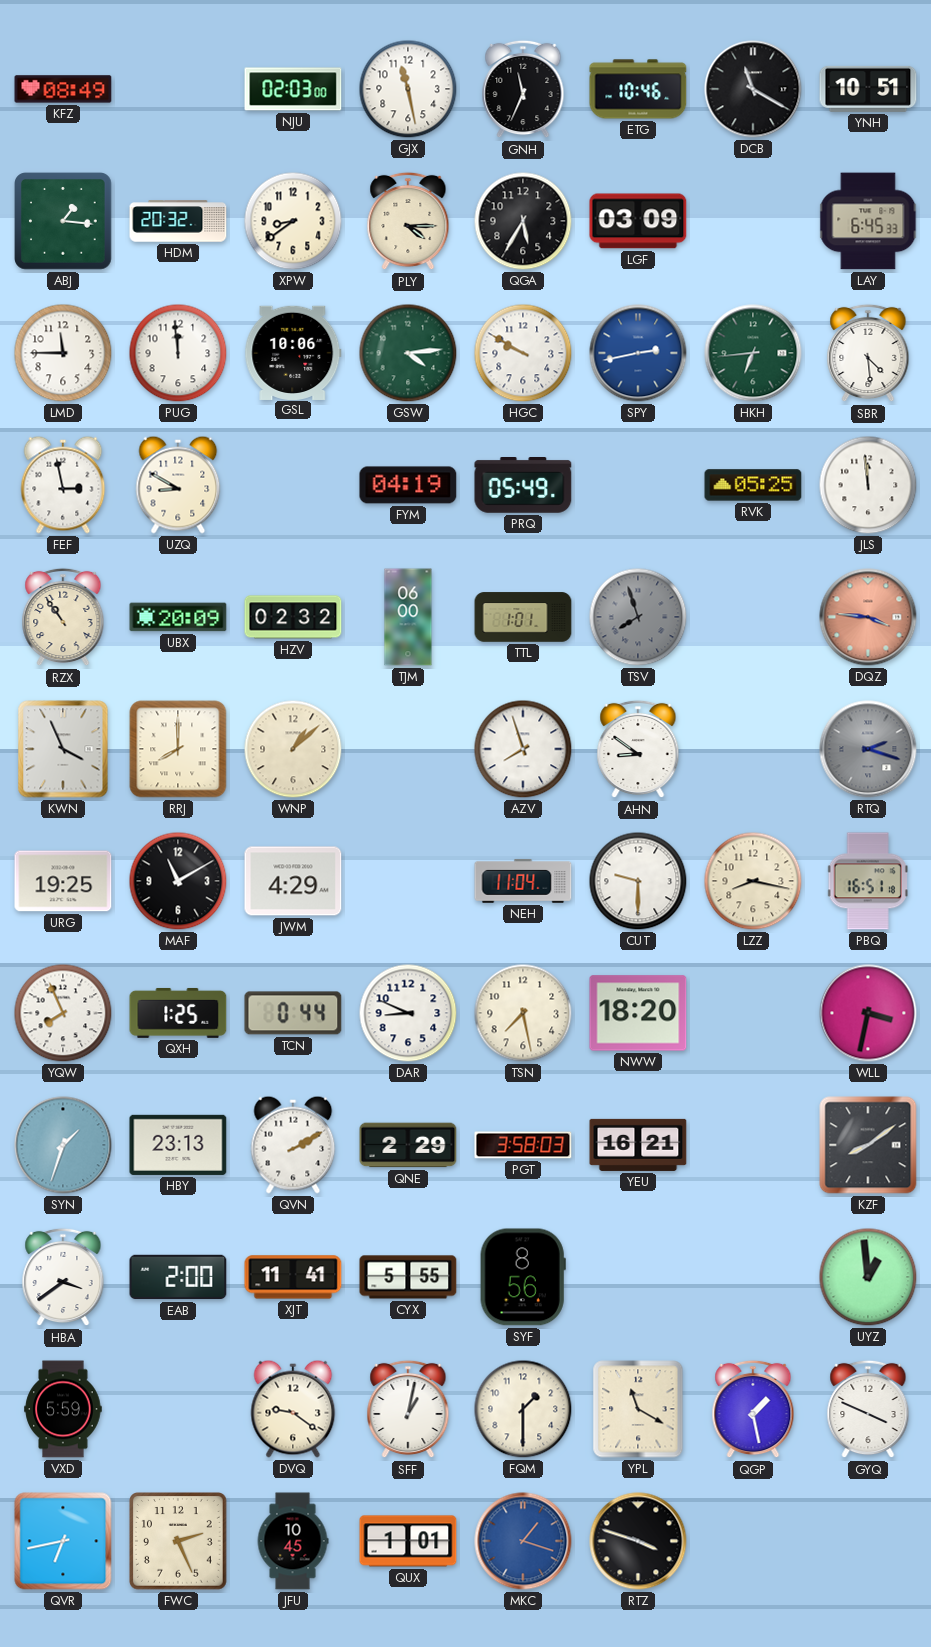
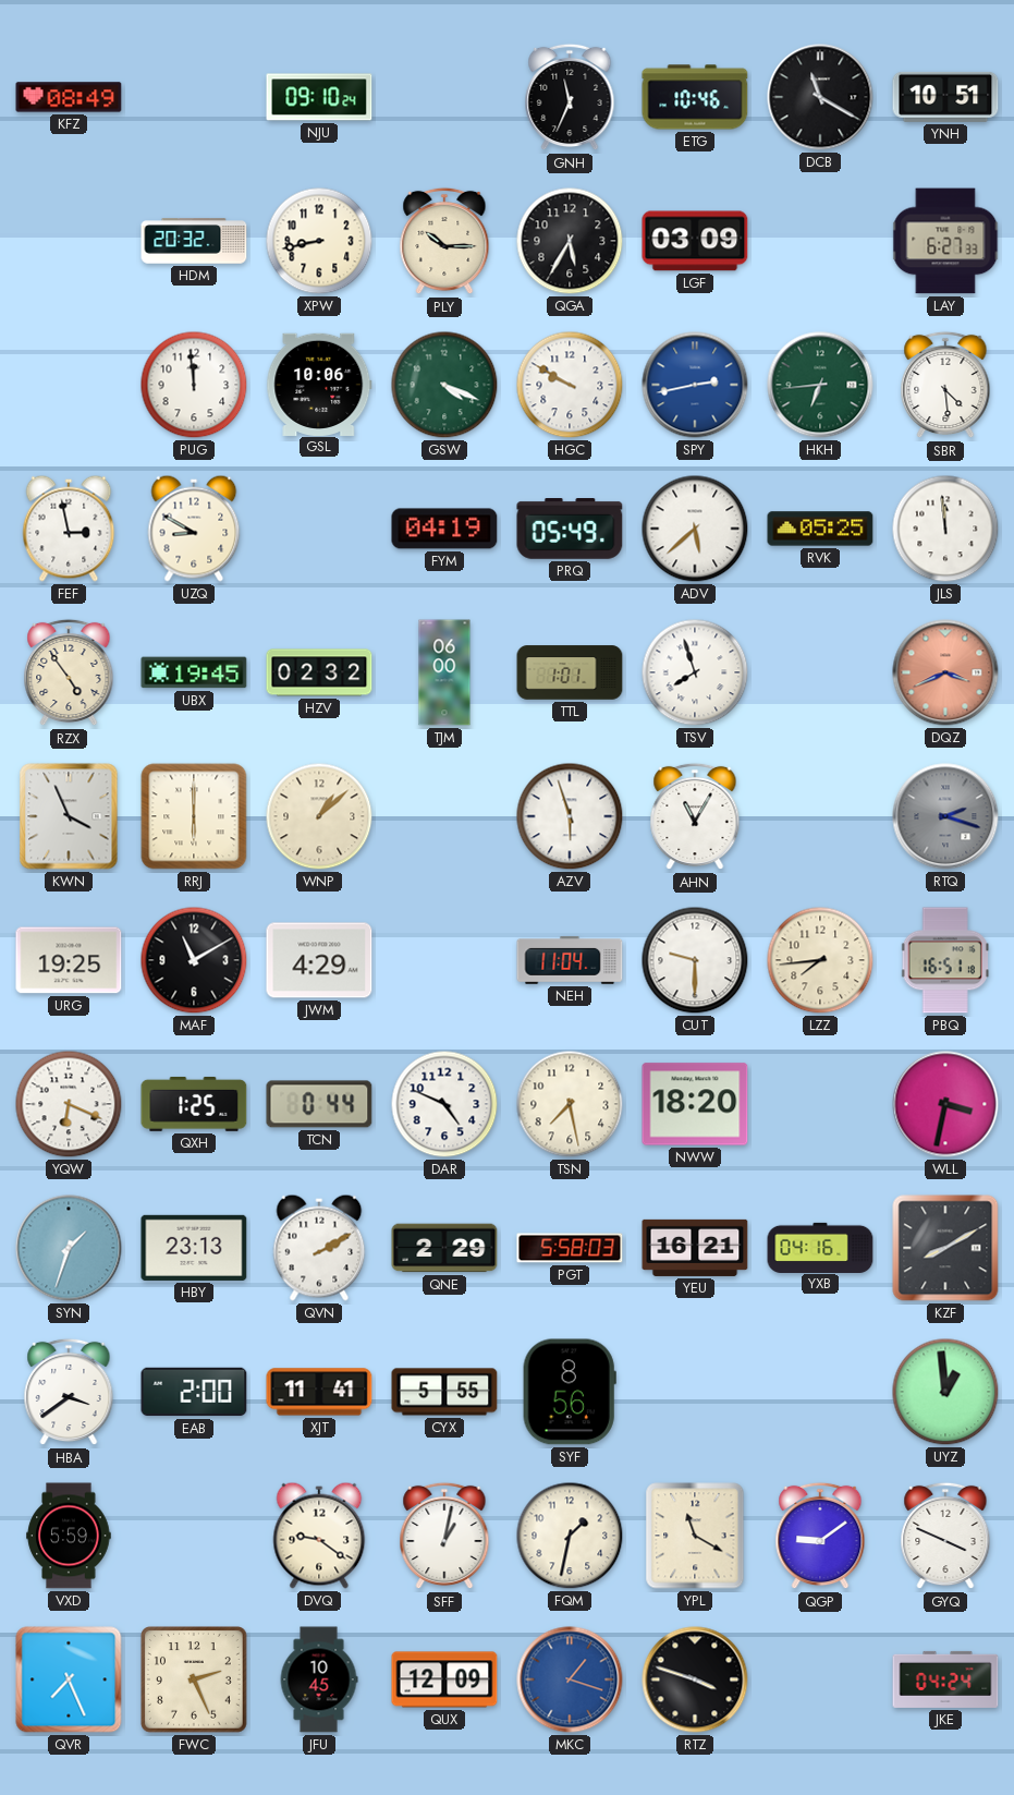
NJU: 02:03 -> 09:10 (319, 97)
GJX: 11:28 -> none (408, 89)
ABJ: 1:16 -> none (64, 222)
XPW: 8:39 -> 8:43 (319, 241)
PLY: 4:15 -> 10:15 (444, 241)
LAY: 6:45 -> 6:27 (945, 241)
LMD: 11:45 -> none (63, 353)
GSW: 4:14 -> 4:19 (444, 385)
ADV: none -> 5:38 (695, 529)
RZX: 10:54 -> 4:54 (69, 672)
UBX: 20:09 -> 19:45 (194, 672)
TSV dial: grey -> white (695, 672)
DQZ: 3:46 -> 3:41 (945, 672)
RRJ: 8:00 -> 6:00 (194, 816)
AZV: 7:57 -> 5:57 (570, 816)
AHN: 8:51 -> 11:05 (695, 816)
LZZ: 8:17 -> 7:44 (820, 960)
YQW: 7:56 -> 6:19 (69, 1104)
DAR: 8:49 -> 4:49 (444, 1104)
PGT: 3:58 -> 5:58 (570, 1248)
YXB: none -> 04:16 (820, 1247)
KZF: 8:09 -> 8:10 (945, 1248)
FQM: 1:30 -> 1:32 (570, 1536)
QGP: 1:28 -> 9:09 (820, 1536)
QVR: 6:43 -> 7:26 (69, 1679)
QUX: 1:01 -> 12:09 (444, 1679)
JKE: none -> 04:24 (945, 1679)
